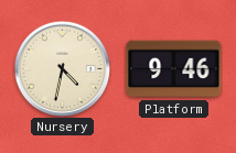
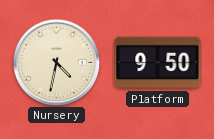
Platform: 9:46 -> 9:50 (158, 63)
